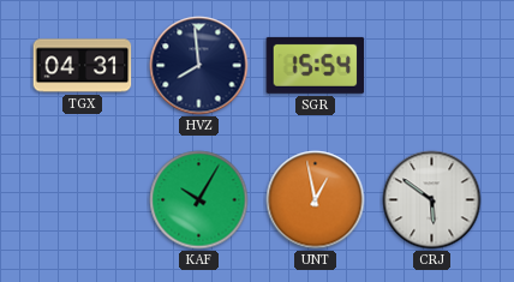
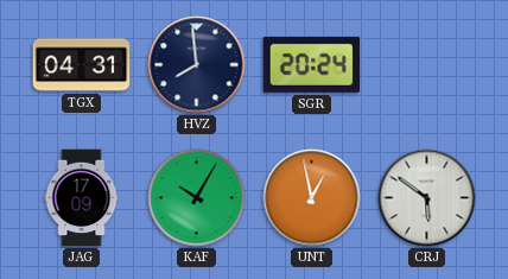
SGR: 15:54 -> 20:24 (312, 64)
JAG: none -> 17:09 (82, 198)
